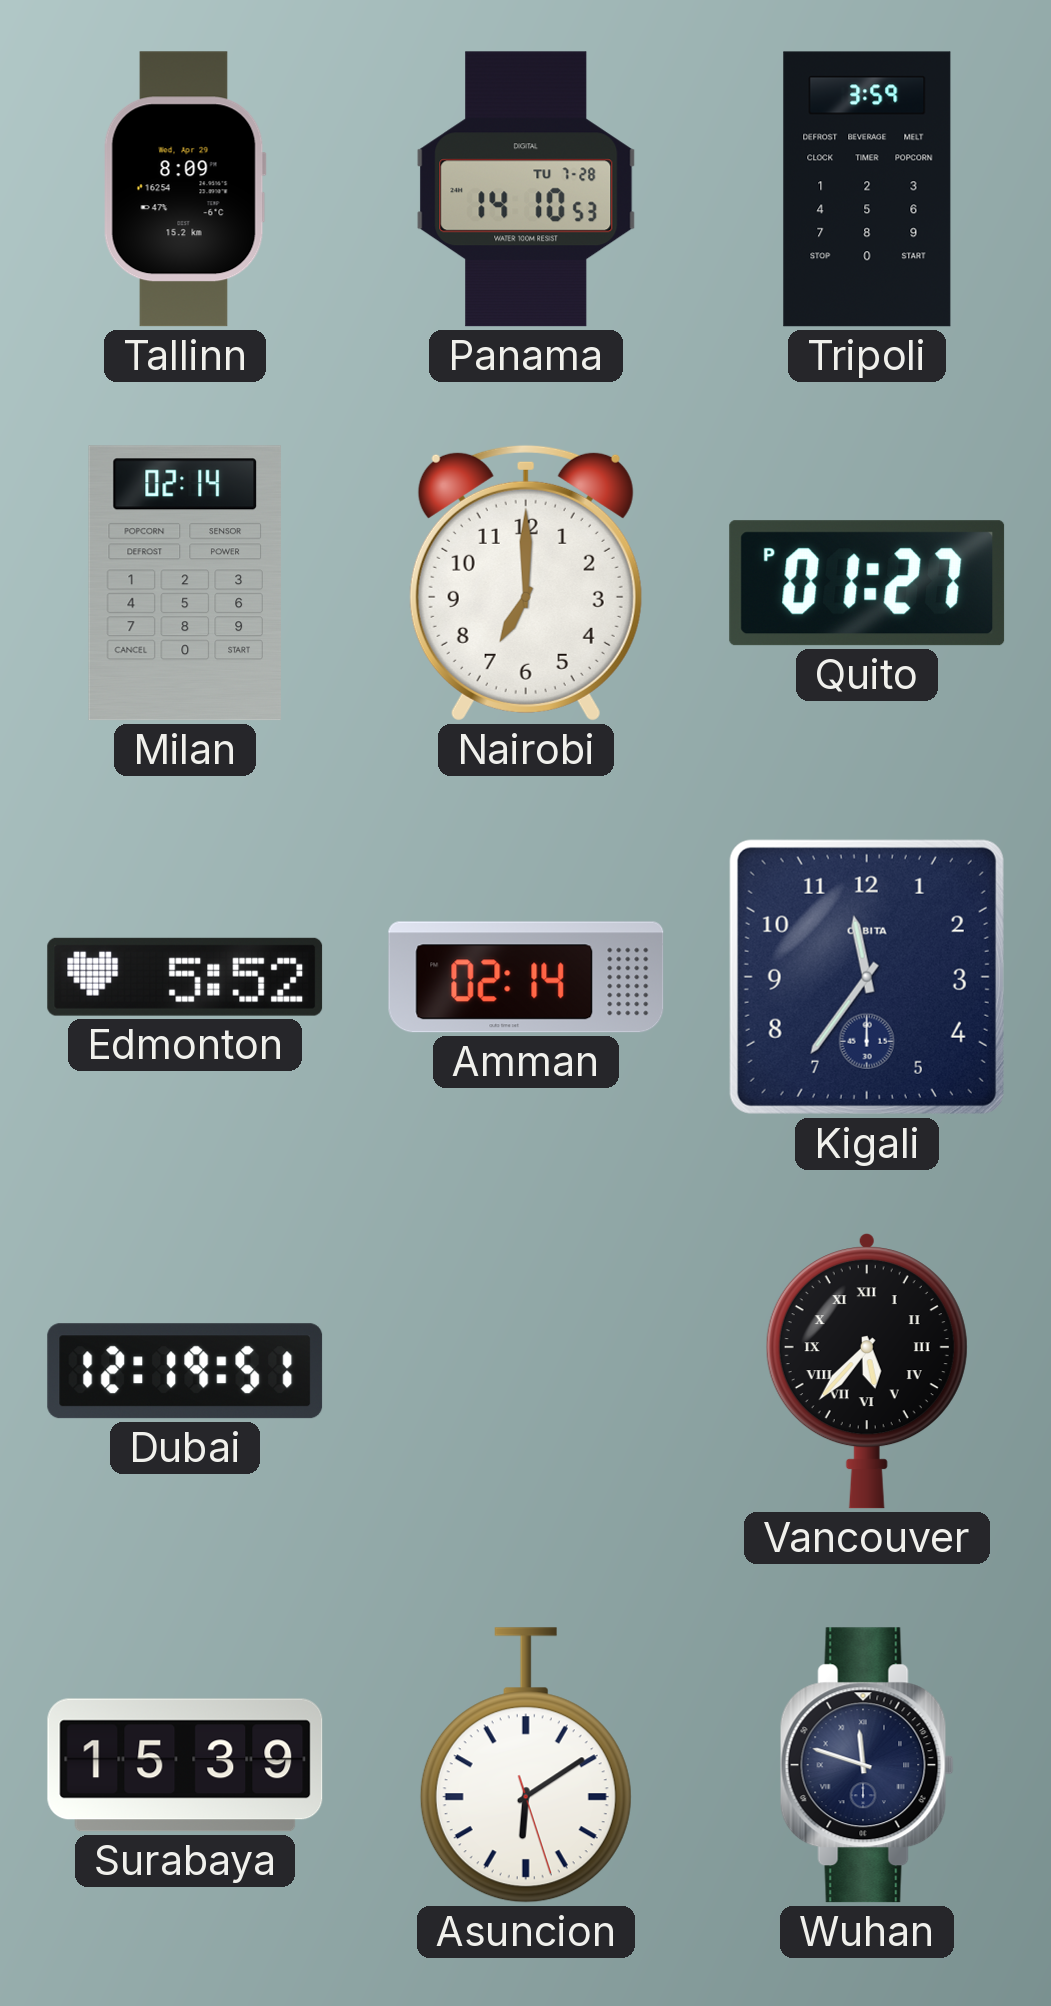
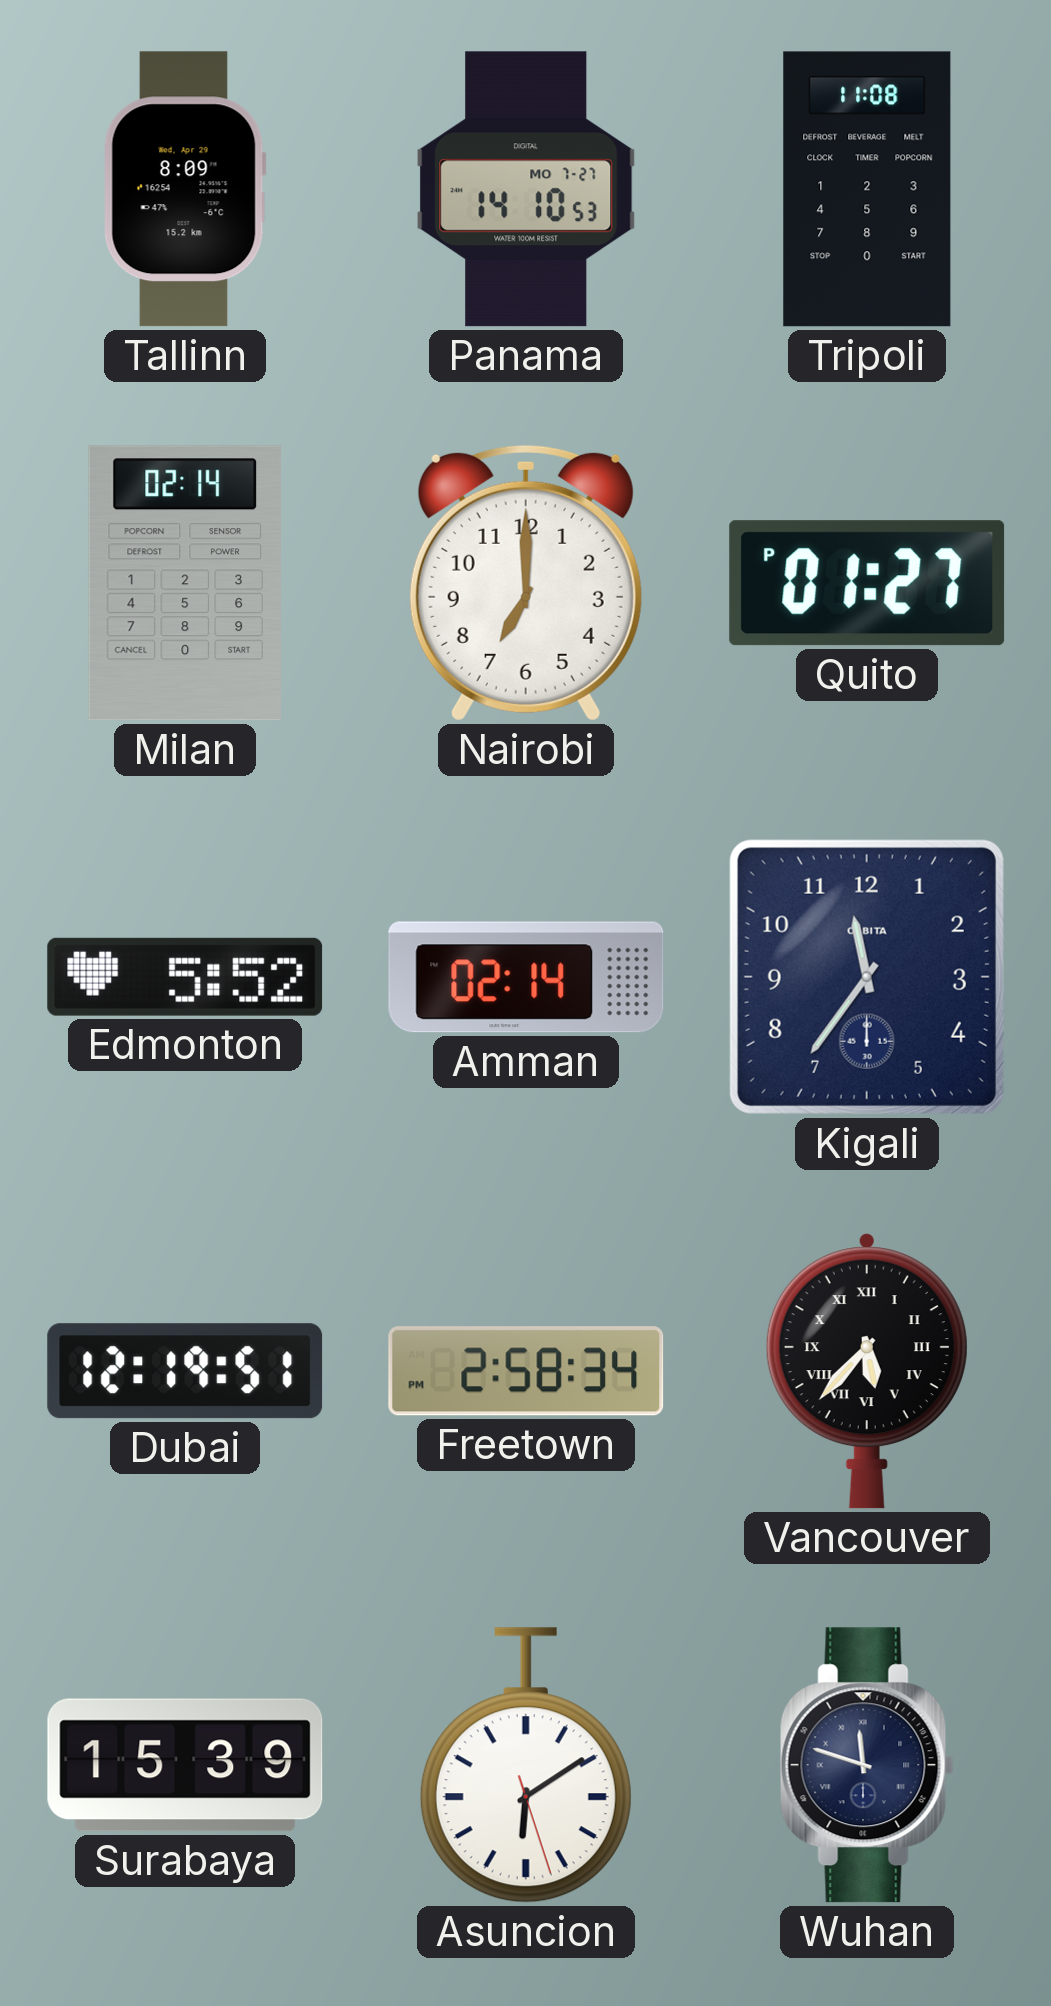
Panama date: TU 7-28 -> MO 7-27 (526, 189)
Tripoli: 3:59 -> 11:08 (867, 189)
Freetown: none -> 2:58 (526, 1371)
